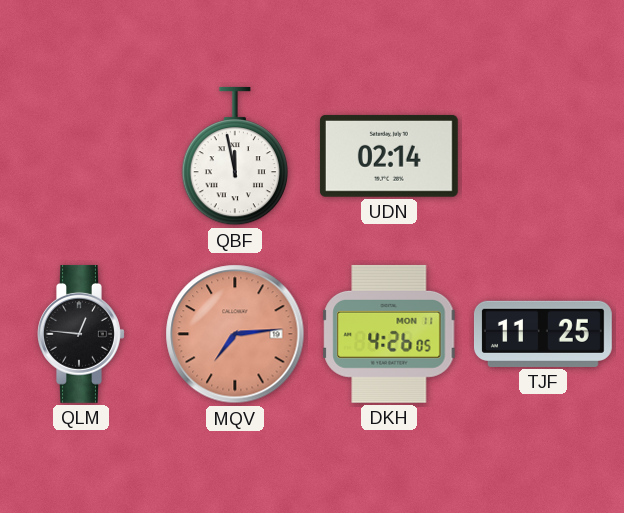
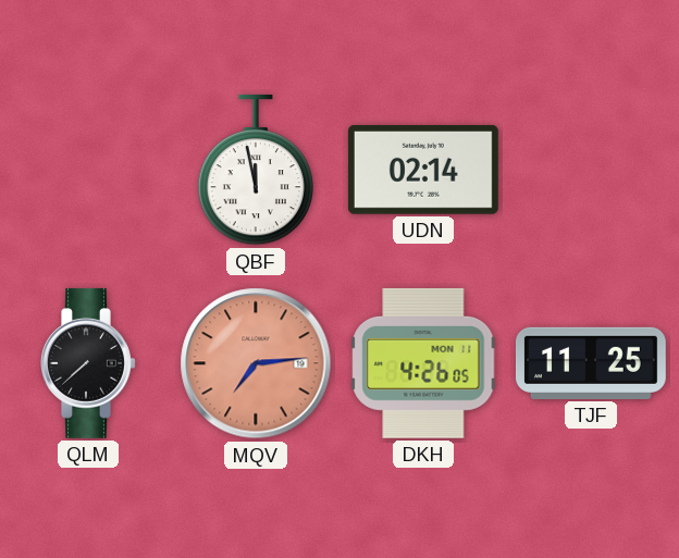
QLM: 12:46 -> 7:38 (88, 363)
